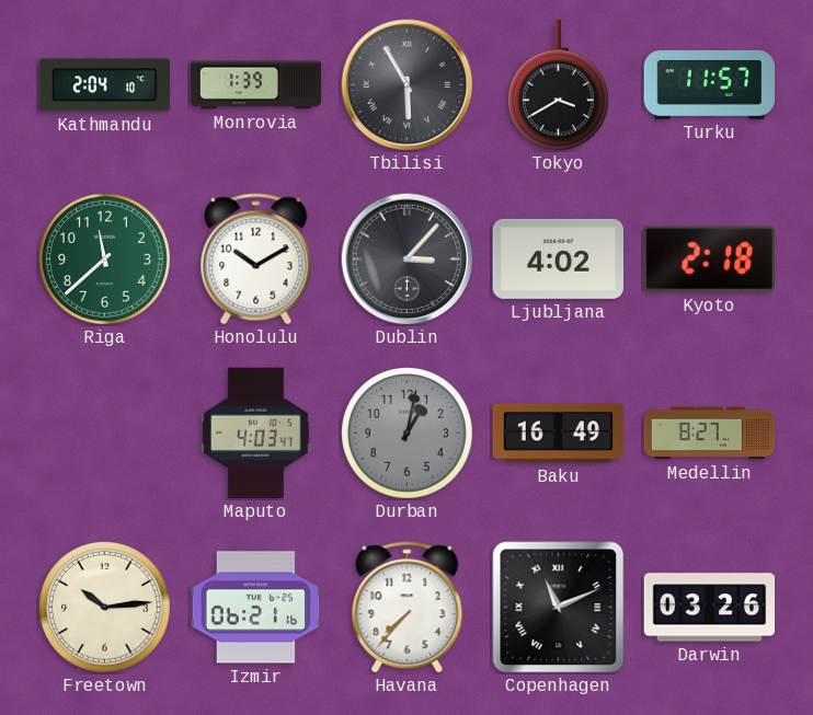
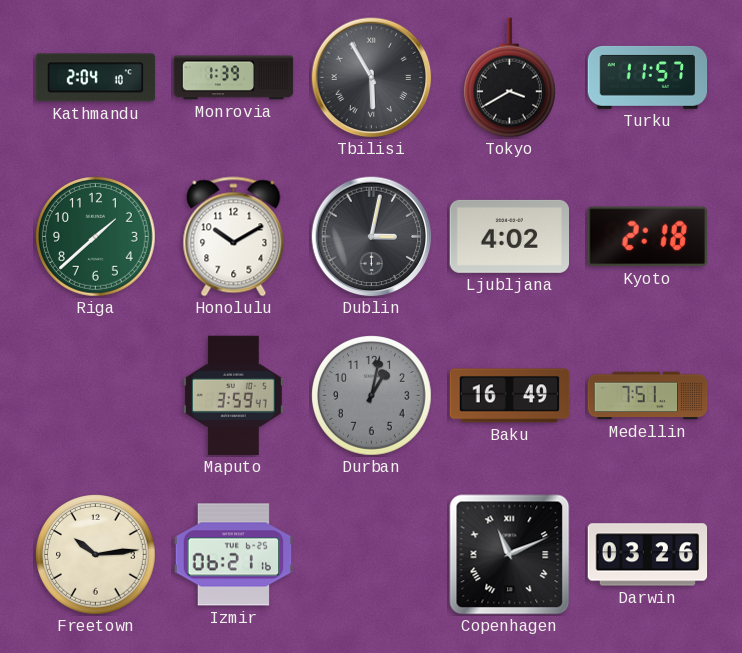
Riga: 11:38 -> 1:38 (96, 237)
Dublin: 3:07 -> 3:02 (372, 237)
Maputo: 4:03 -> 3:59 (233, 396)
Medellin: 8:27 -> 7:51 (648, 396)
Havana: 7:37 -> none (408, 608)
